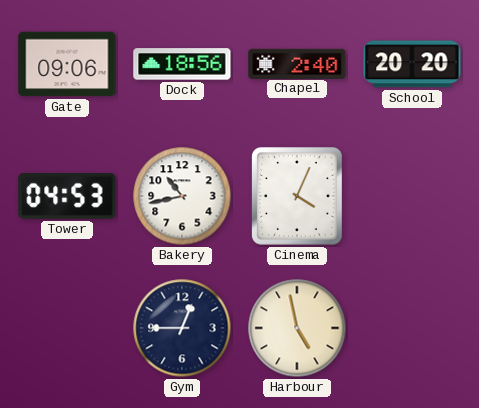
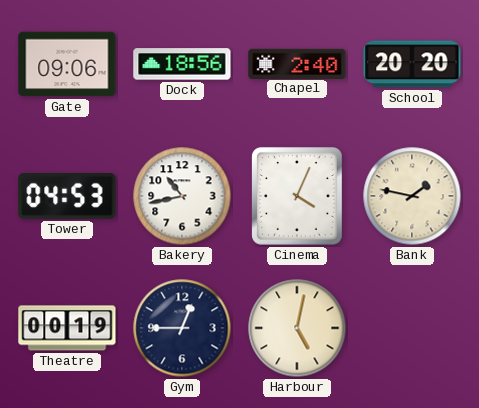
Bank: none -> 1:47 (412, 196)
Theatre: none -> 00:19 (67, 328)
Harbour: 4:58 -> 5:02 (297, 328)
